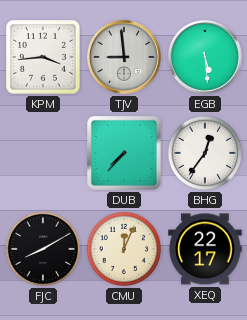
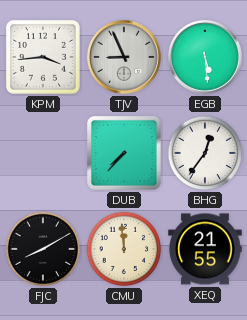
TJV: 8:59 -> 8:56 (124, 57)
CMU: 12:04 -> 11:59 (124, 249)
XEQ: 22:17 -> 21:55 (205, 249)
